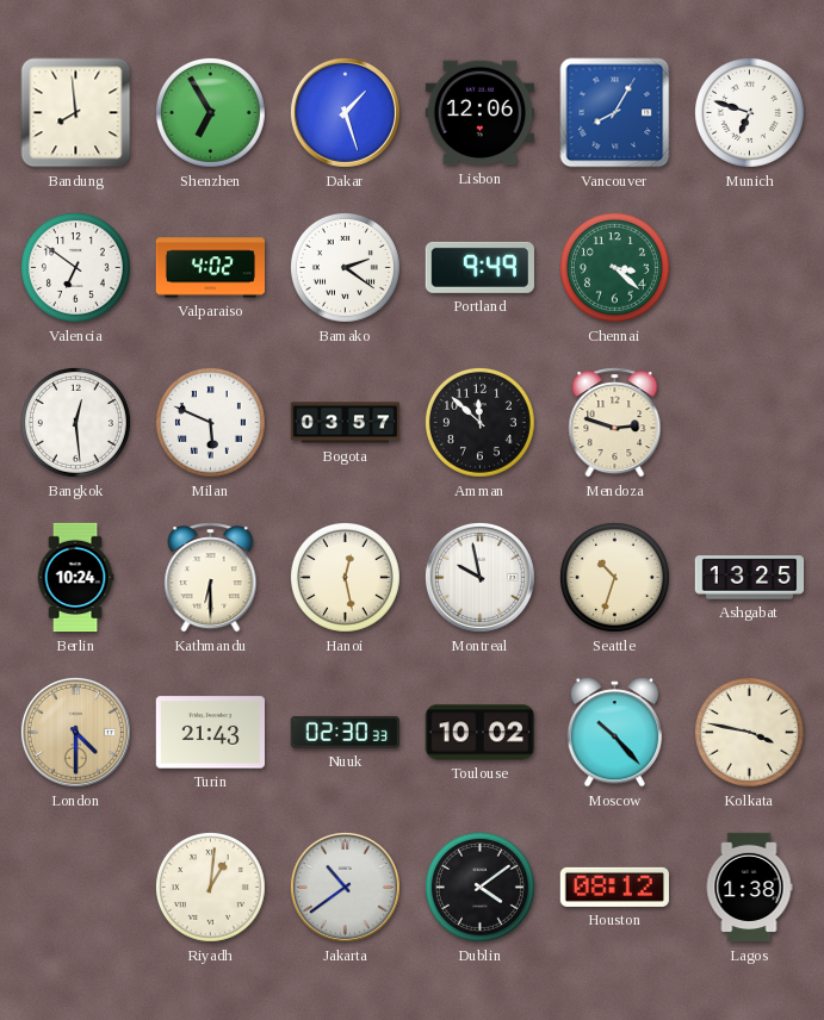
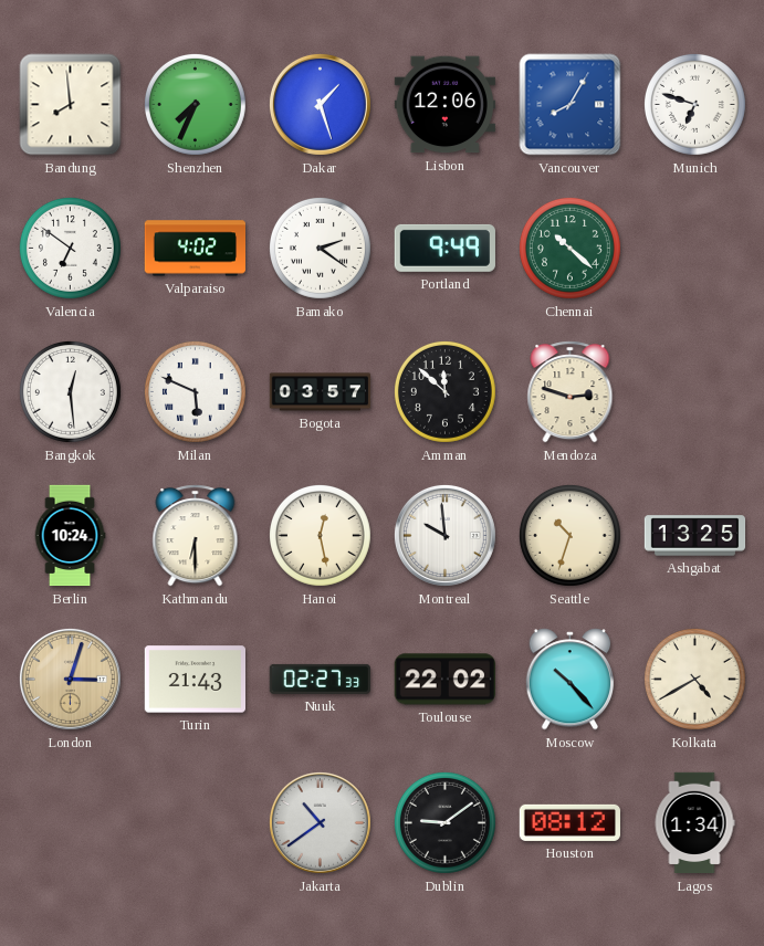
Shenzhen: 6:55 -> 7:34 (195, 104)
Chennai: 3:22 -> 10:22 (569, 248)
Montreal: 9:58 -> 9:59 (444, 535)
London: 4:30 -> 3:03 (70, 679)
Nuuk: 02:30 -> 02:27 (320, 679)
Toulouse: 10:02 -> 22:02 (444, 680)
Kolkata: 3:47 -> 4:40 (694, 679)
Riyadh: 1:01 -> none (210, 887)
Dublin: 4:09 -> 9:09 (444, 822)
Lagos: 1:38 -> 1:34 (694, 823)
